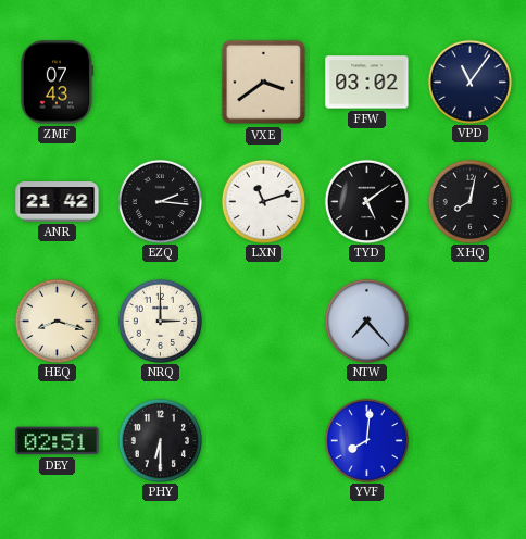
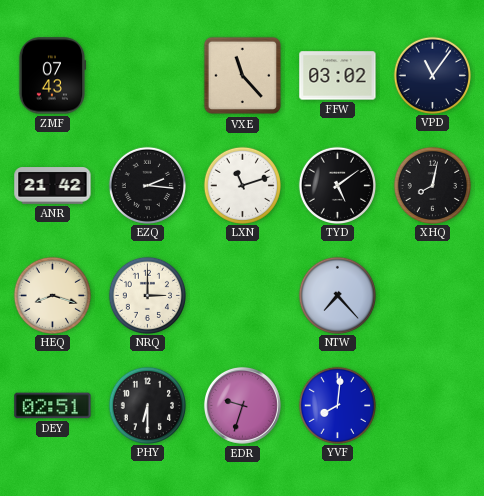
VXE: 3:39 -> 11:23 (243, 76)
EDR: none -> 9:33 (242, 405)
